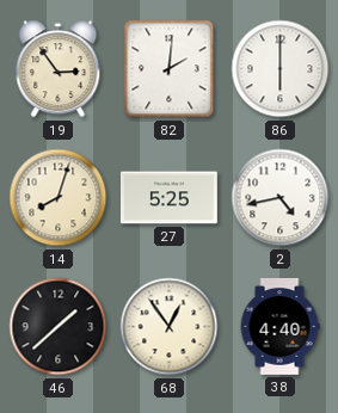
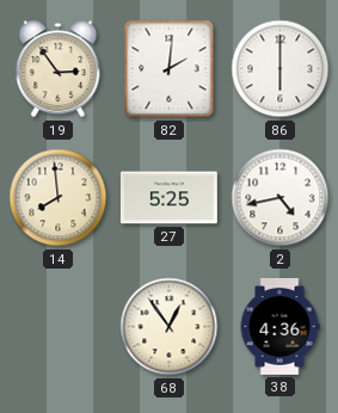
14: 8:03 -> 7:59 (59, 198)
46: 1:38 -> none (59, 327)
38: 4:40 -> 4:36 (279, 326)
